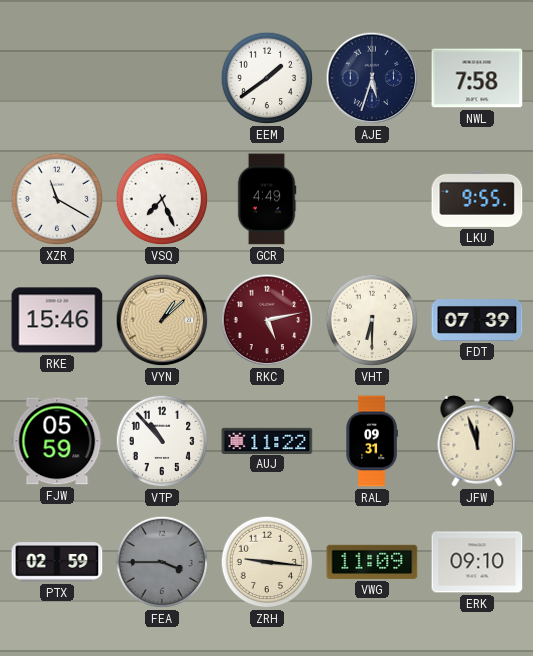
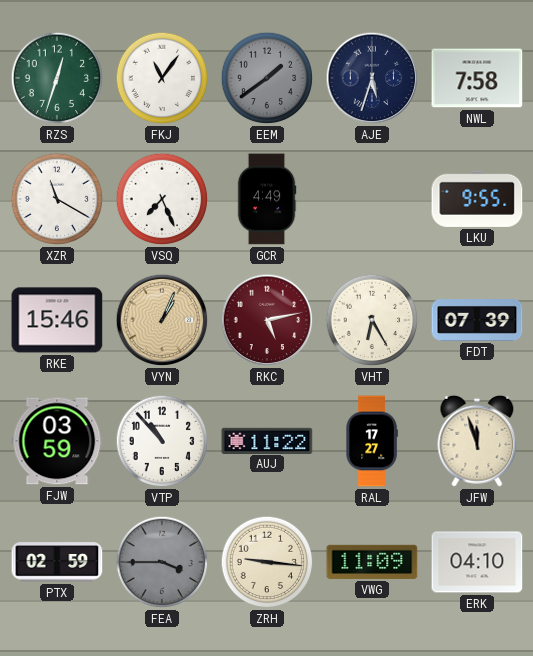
RZS: none -> 12:33 (57, 78)
FKJ: none -> 11:06 (162, 78)
EEM dial: white -> grey (267, 78)
VYN: 1:08 -> 1:04 (162, 320)
VHT: 6:30 -> 6:25 (372, 320)
FJW: 05:59 -> 03:59 (57, 441)
RAL: 09:31 -> 17:27 (372, 441)
ERK: 09:10 -> 04:10 (477, 562)
